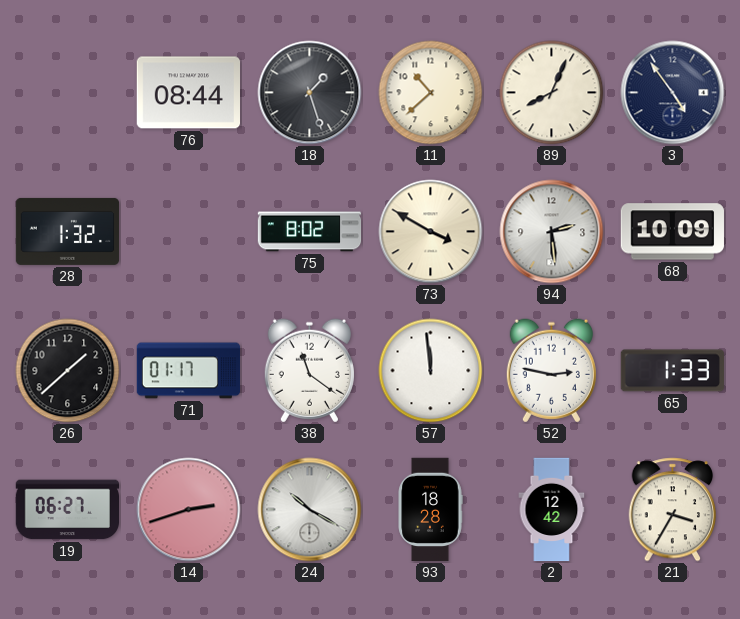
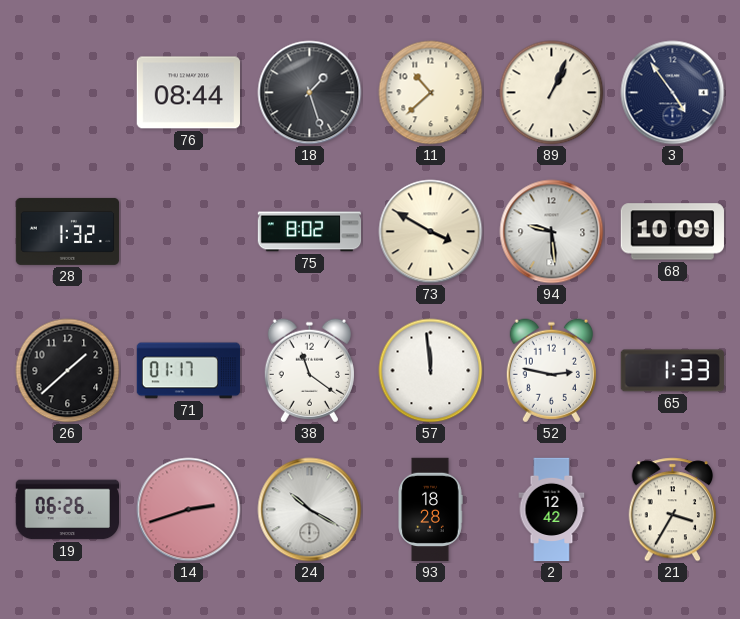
89: 8:04 -> 1:04 (552, 93)
94: 2:29 -> 9:29 (552, 232)
19: 06:27 -> 06:26 (68, 510)
